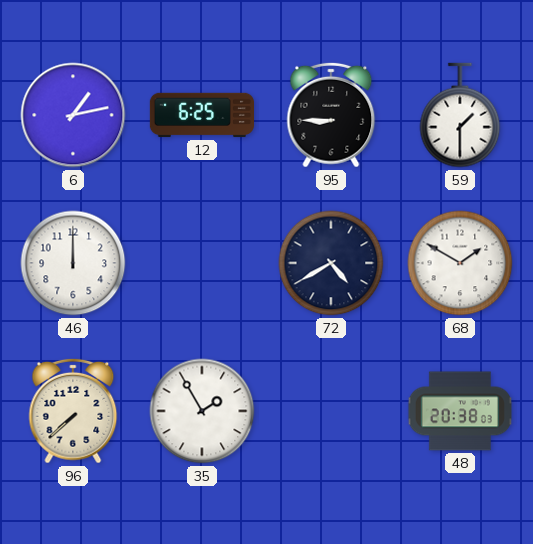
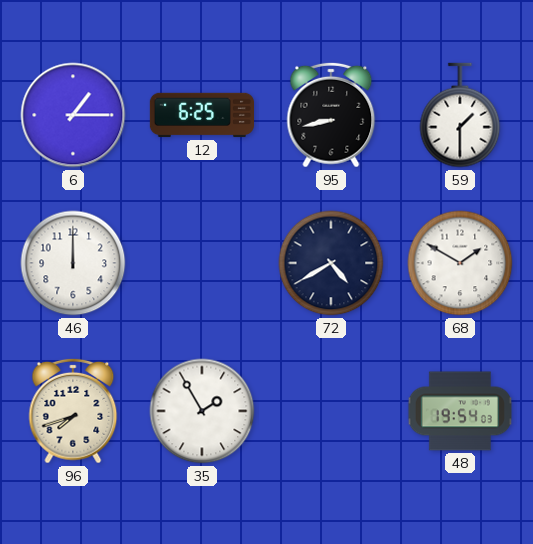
6: 1:13 -> 1:15 (73, 115)
95: 8:45 -> 8:43 (331, 115)
96: 7:38 -> 7:42 (73, 411)
48: 20:38 -> 19:54 (460, 411)
